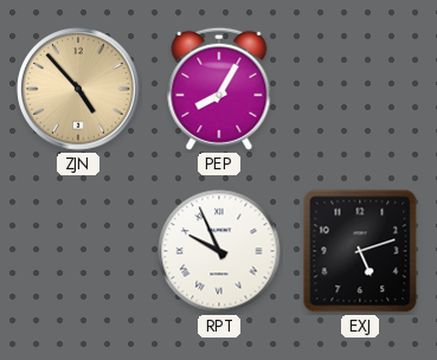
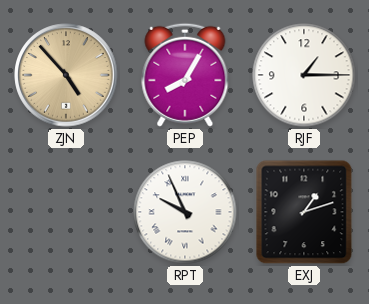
RJF: none -> 1:15 (304, 75)
EXJ: 5:12 -> 1:12 (304, 212)
